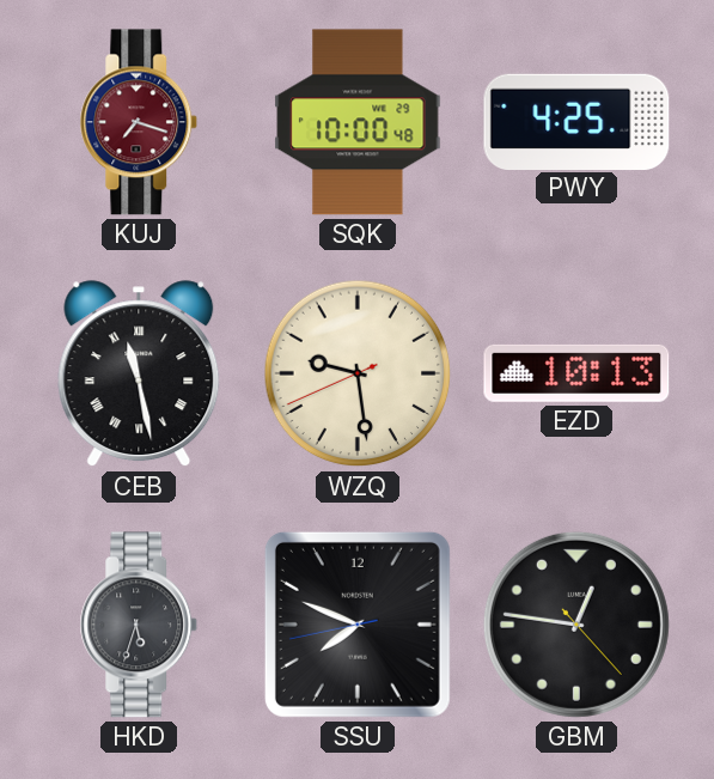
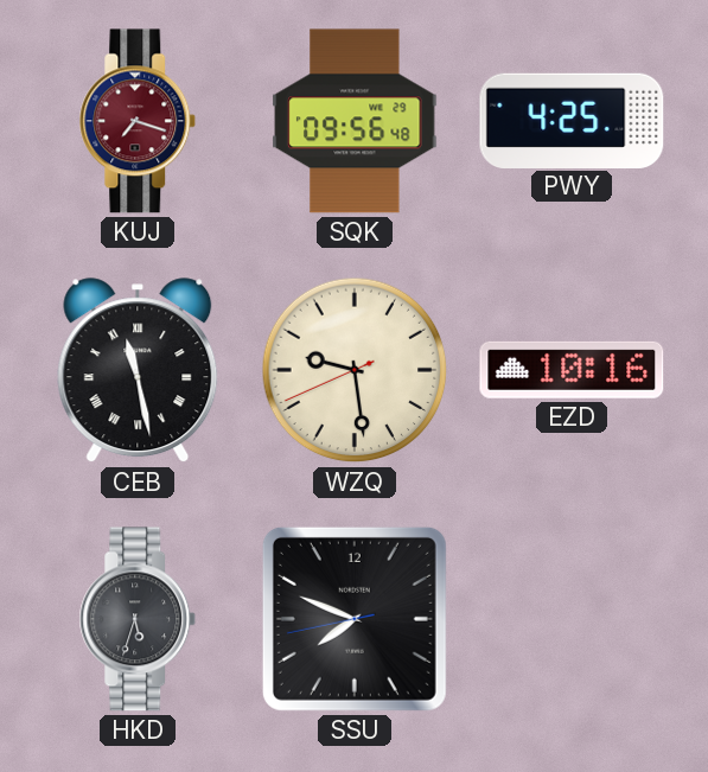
SQK: 10:00 -> 09:56 (355, 121)
EZD: 10:13 -> 10:16 (572, 370)
GBM: 12:46 -> none (576, 625)
